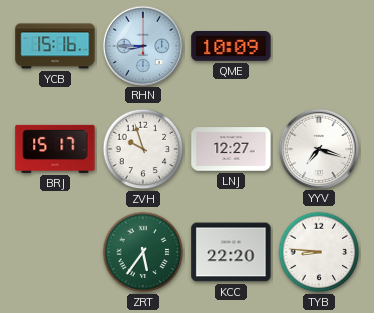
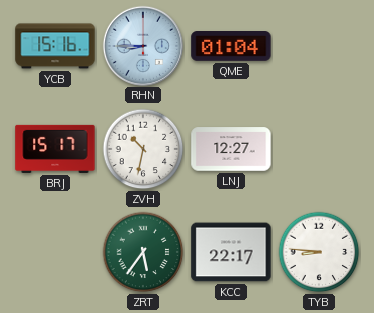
QME: 10:09 -> 01:04 (231, 47)
ZVH: 9:57 -> 10:32 (143, 149)
YYV: 7:18 -> none (318, 148)
KCC: 22:20 -> 22:17 (231, 252)
